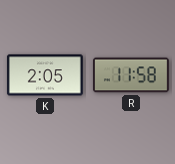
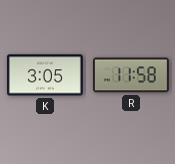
K: 2:05 -> 3:05 (45, 75)
